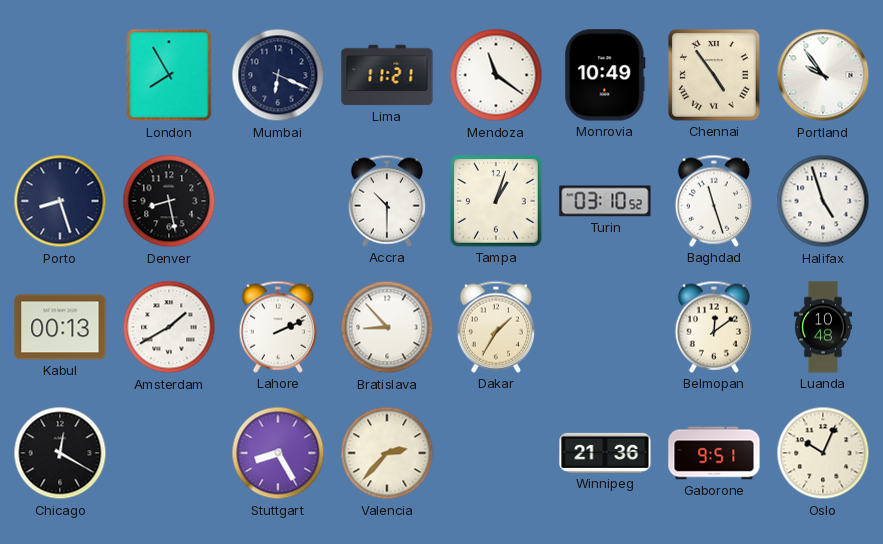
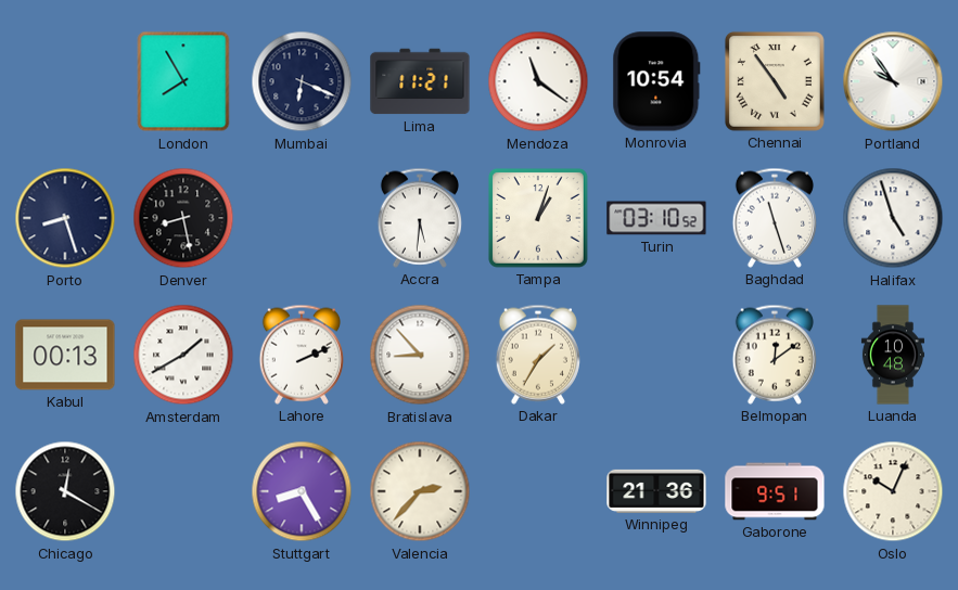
Monrovia: 10:49 -> 10:54 (656, 81)
Accra: 10:30 -> 5:31 (420, 218)
